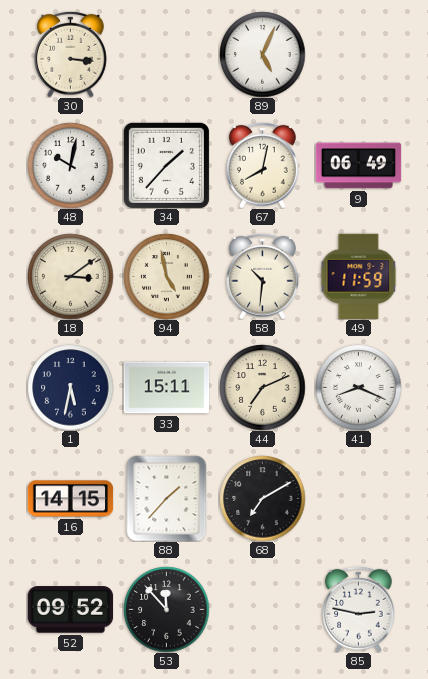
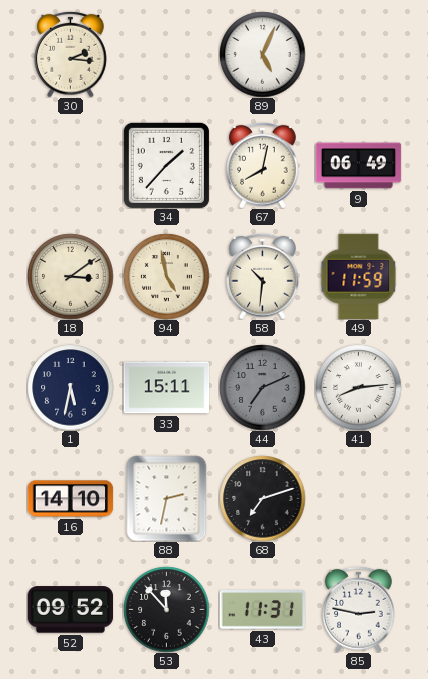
30: 3:16 -> 2:16 (71, 54)
48: 10:02 -> none (70, 165)
44 dial: cream -> grey (262, 387)
41: 8:19 -> 8:14 (358, 387)
16: 14:15 -> 14:10 (70, 499)
88: 1:37 -> 2:32 (167, 498)
68: 7:10 -> 7:12 (262, 498)
43: none -> 11:31 (262, 610)
